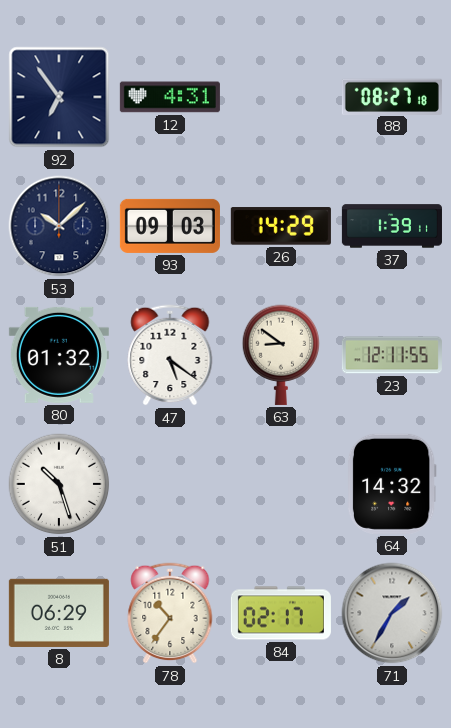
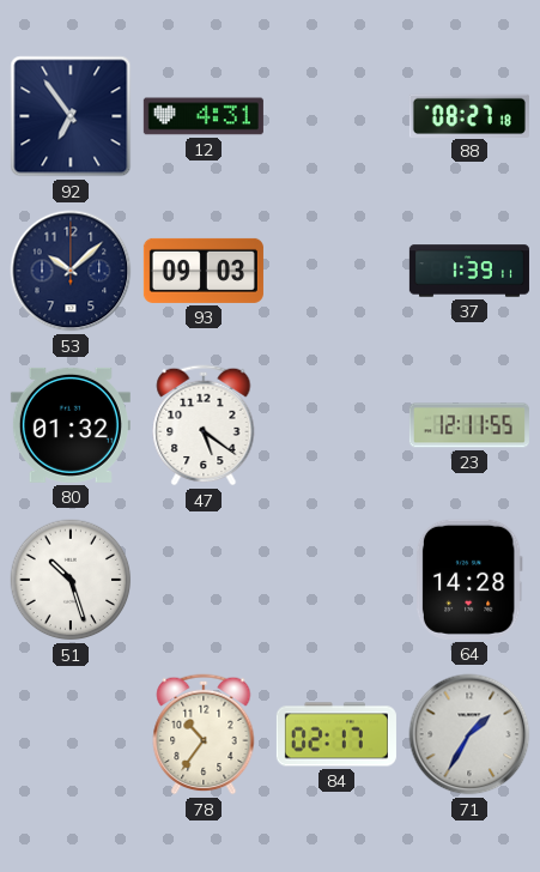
26: 14:29 -> none (281, 226)
63: 8:51 -> none (280, 355)
64: 14:32 -> 14:28 (469, 580)
8: 06:29 -> none (59, 613)
